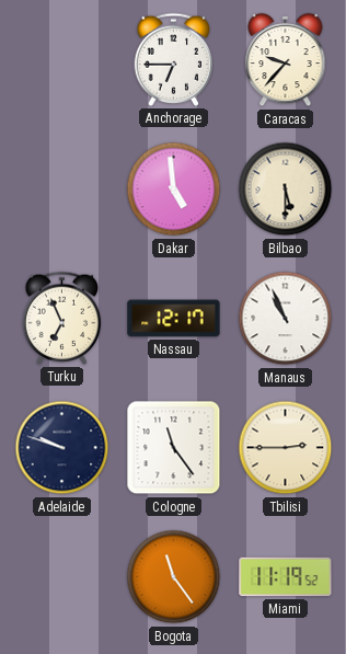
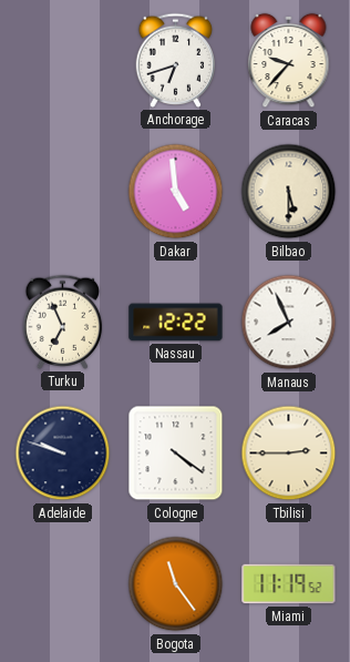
Anchorage: 6:45 -> 6:42 (176, 60)
Nassau: 12:17 -> 12:22 (176, 323)
Manaus: 10:56 -> 7:56 (289, 323)
Cologne: 11:24 -> 4:21 (176, 454)
